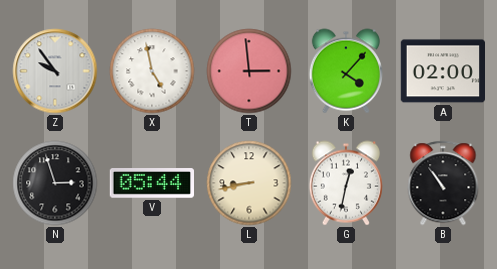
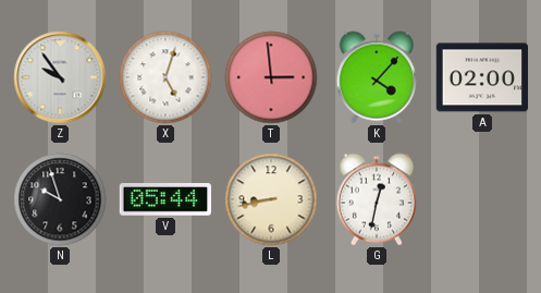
X: 4:58 -> 5:03 (165, 77)
N: 2:57 -> 9:57 (60, 199)
B: 10:54 -> none (443, 183)
